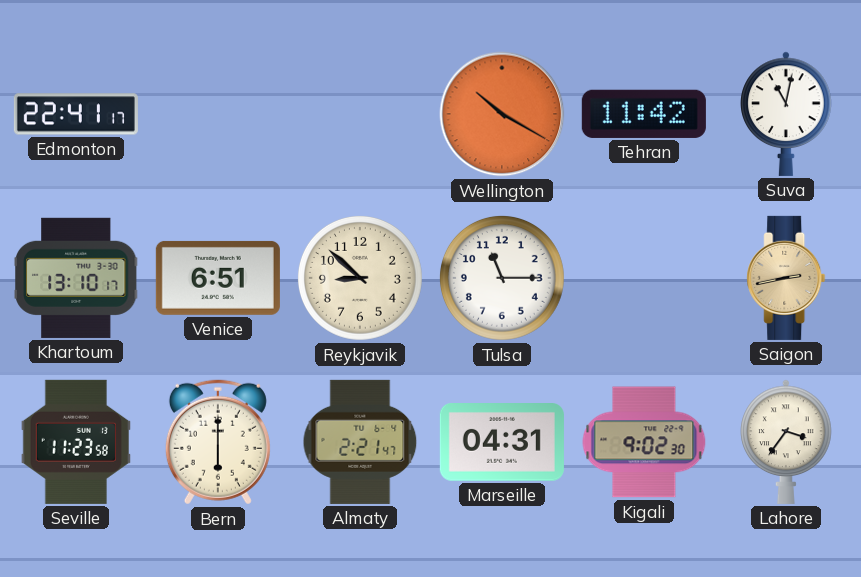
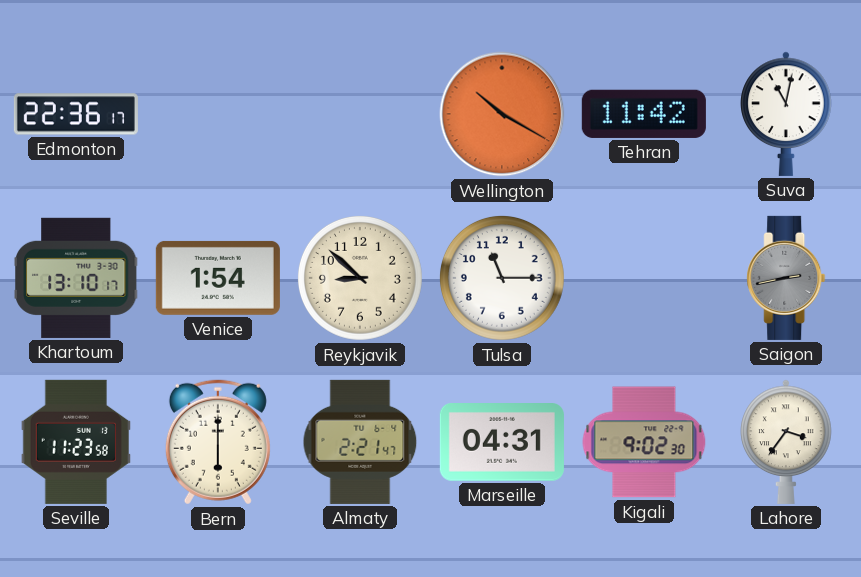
Edmonton: 22:41 -> 22:36 (76, 114)
Venice: 6:51 -> 1:54 (218, 278)
Saigon dial: champagne -> grey (786, 278)
